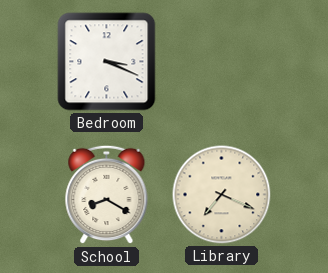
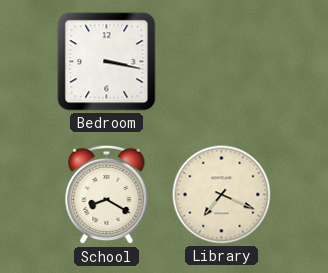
Bedroom: 3:19 -> 3:17 (107, 62)
